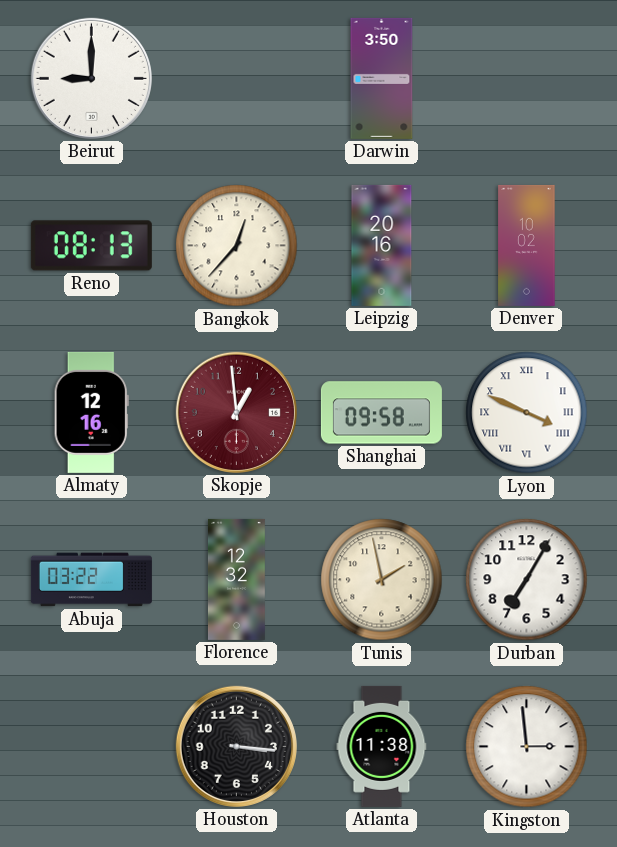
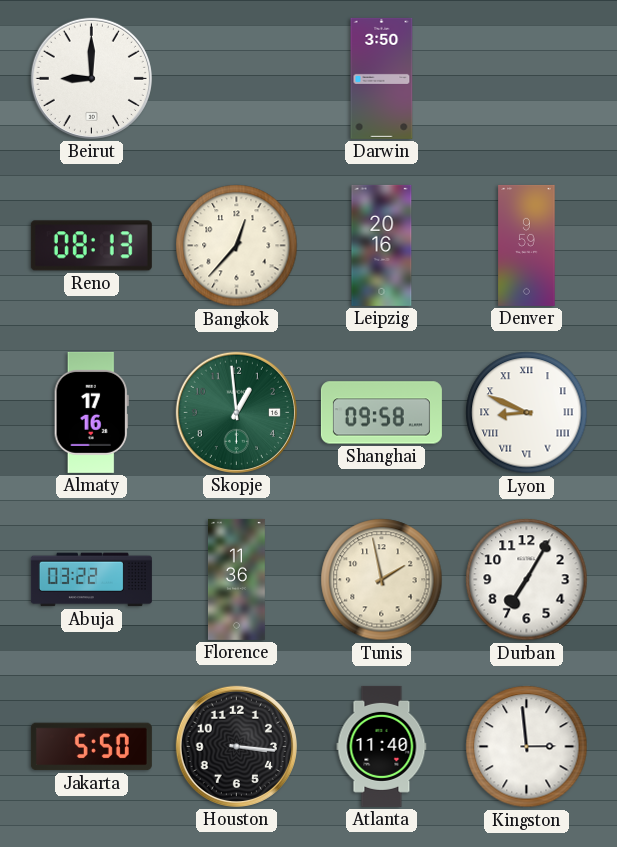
Denver: 10:02 -> 9:59 (527, 245)
Almaty: 12:16 -> 17:16 (91, 412)
Skopje dial: burgundy -> green (236, 412)
Lyon: 3:49 -> 8:49 (527, 413)
Florence: 12:32 -> 11:36 (236, 579)
Jakarta: none -> 5:50 (91, 747)
Atlanta: 11:38 -> 11:40 (382, 746)
